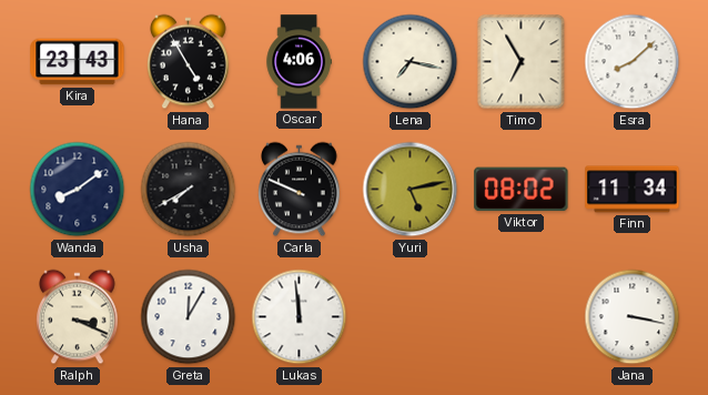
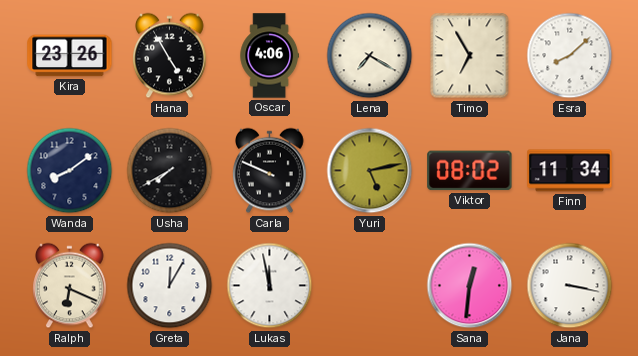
Kira: 23:43 -> 23:26 (70, 56)
Lena: 7:17 -> 7:20 (370, 56)
Ralph: 3:19 -> 6:19 (70, 286)
Lukas: 11:59 -> 11:58 (270, 286)
Sana: none -> 12:31 (470, 286)
